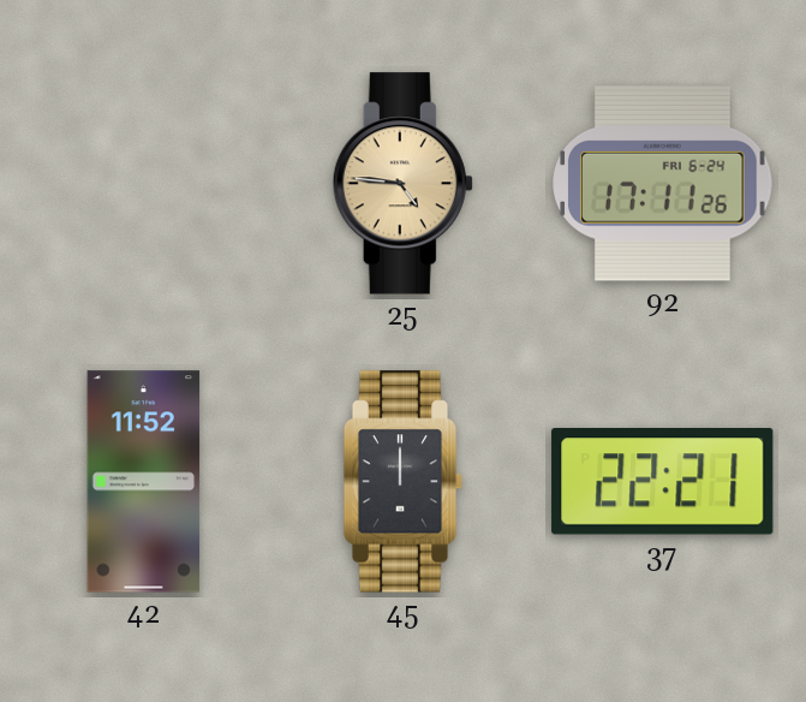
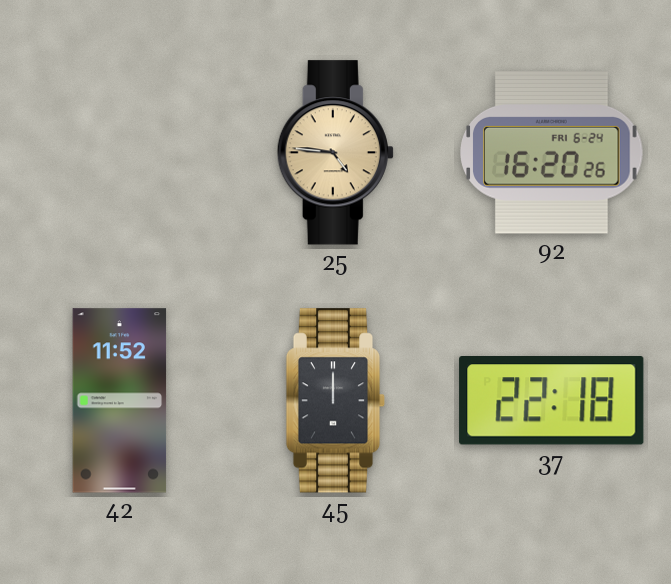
92: 17:11 -> 16:20 (552, 153)
37: 22:21 -> 22:18 (552, 401)
